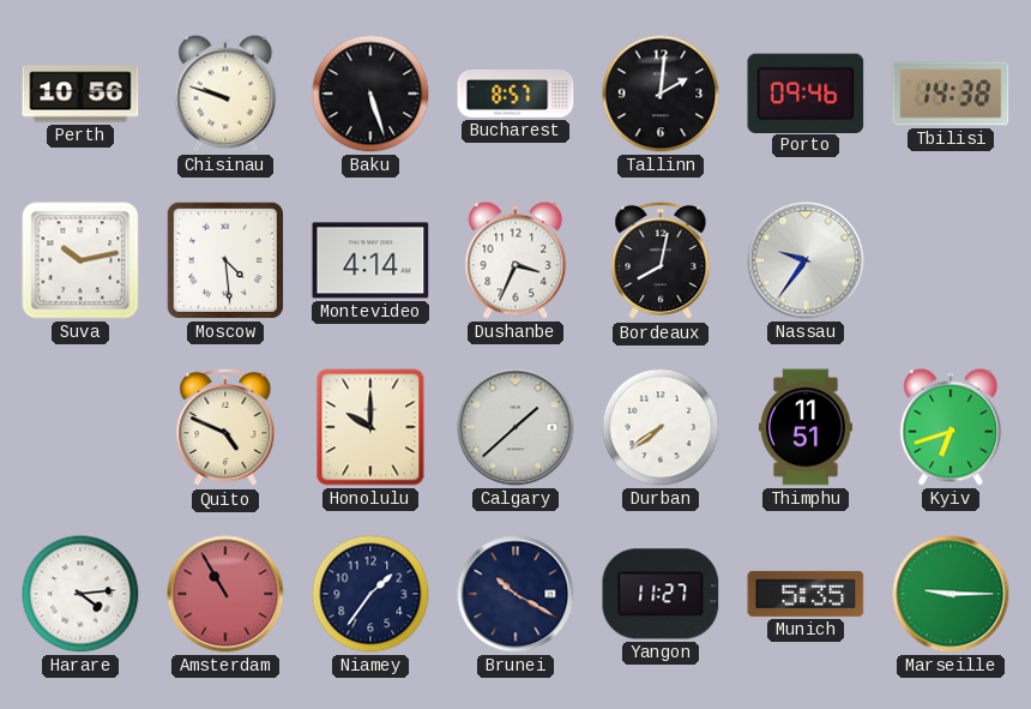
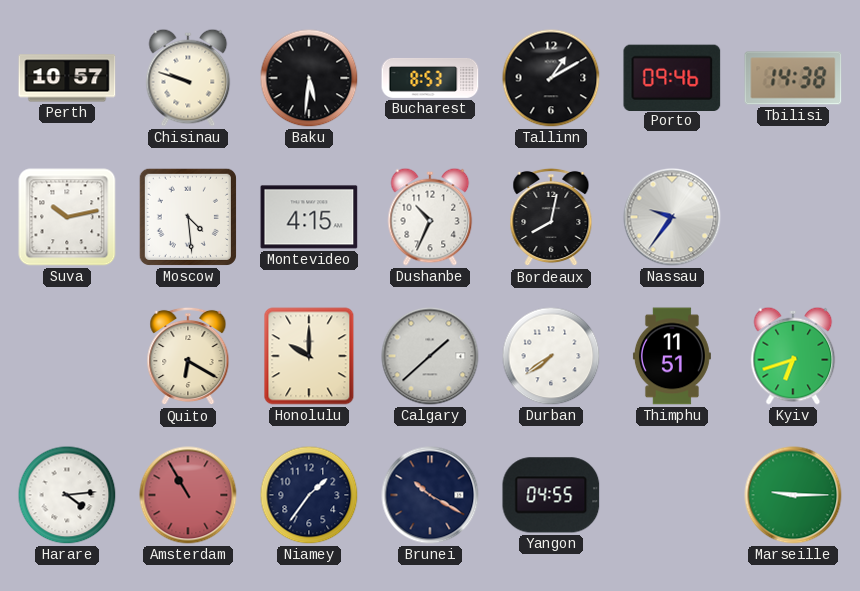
Perth: 10:56 -> 10:57 (67, 78)
Baku: 5:27 -> 5:31 (309, 78)
Bucharest: 8:57 -> 8:53 (430, 78)
Tallinn: 2:01 -> 1:10 (551, 78)
Montevideo: 4:14 -> 4:15 (309, 217)
Dushanbe: 3:34 -> 10:34 (430, 217)
Quito: 4:49 -> 6:20 (188, 356)
Yangon: 11:27 -> 04:55 (551, 495)
Munich: 5:35 -> none (806, 594)
